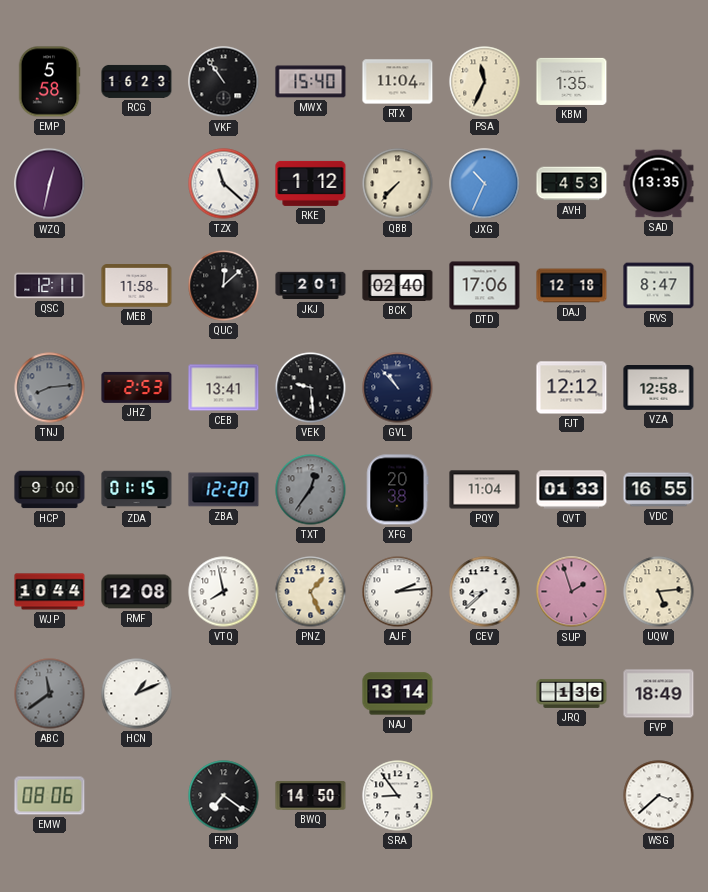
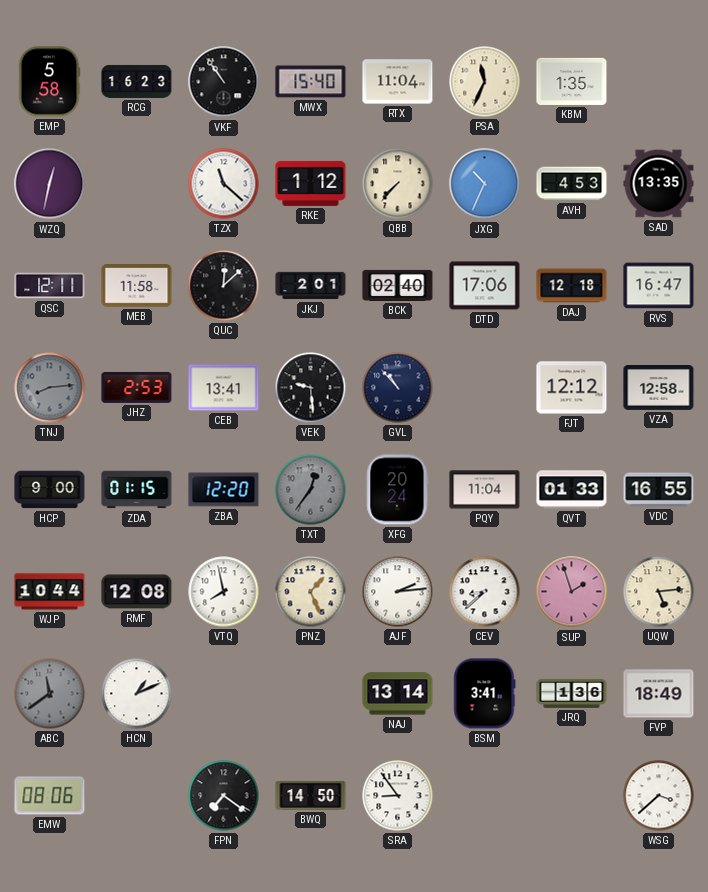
RVS: 8:47 -> 16:47 (659, 286)
XFG: 20:38 -> 20:24 (398, 490)
BSM: none -> 3:41 (485, 694)
